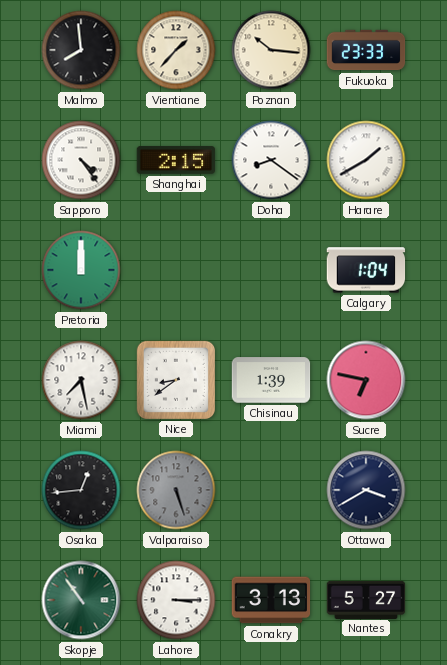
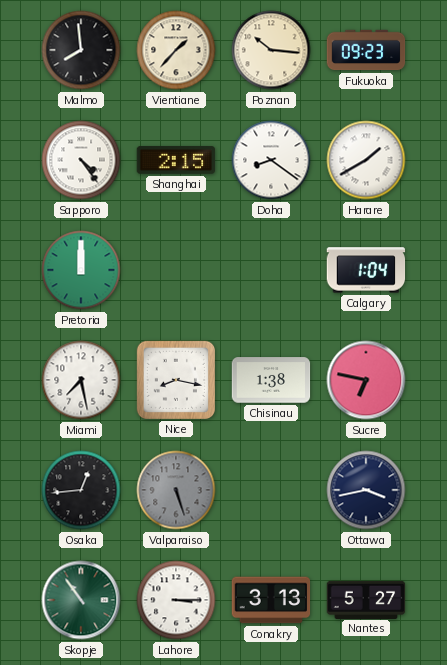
Fukuoka: 23:33 -> 09:23 (366, 50)
Nice: 8:39 -> 8:17 (175, 379)
Chisinau: 1:39 -> 1:38 (271, 380)
Ottawa: 3:40 -> 3:43 (366, 490)
